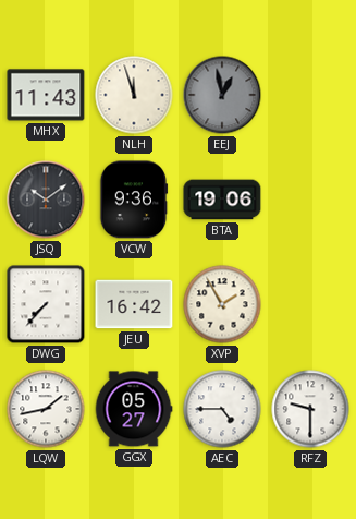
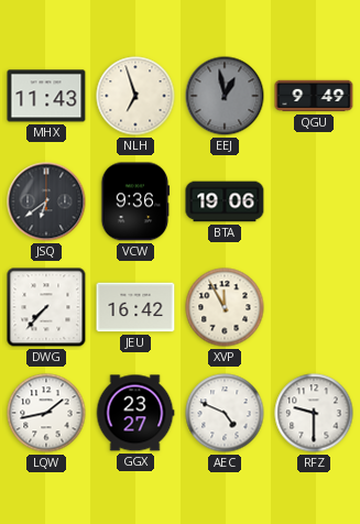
NLH: 11:57 -> 6:57 (135, 96)
QGU: none -> 9:49 (314, 96)
JSQ: 10:09 -> 6:39 (46, 201)
XVP: 1:55 -> 11:55 (225, 307)
GGX: 05:27 -> 23:27 (135, 413)
AEC: 4:45 -> 4:49 (225, 413)
